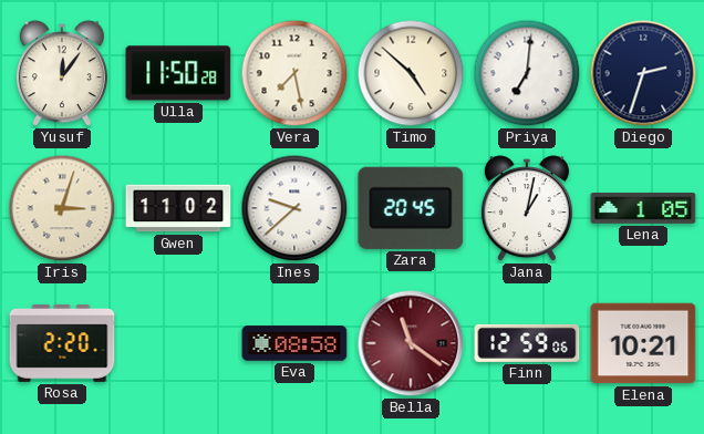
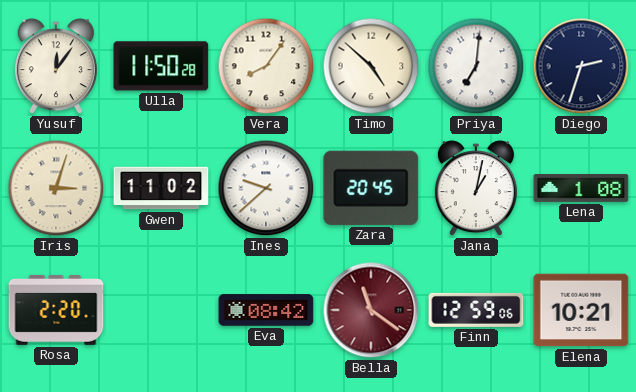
Vera: 7:28 -> 8:06 (266, 66)
Lena: 1:05 -> 1:08 (581, 189)
Eva: 08:58 -> 08:42 (266, 310)
